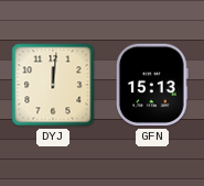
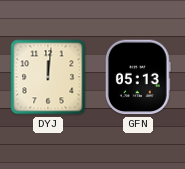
GFN: 15:13 -> 05:13 (138, 77)
